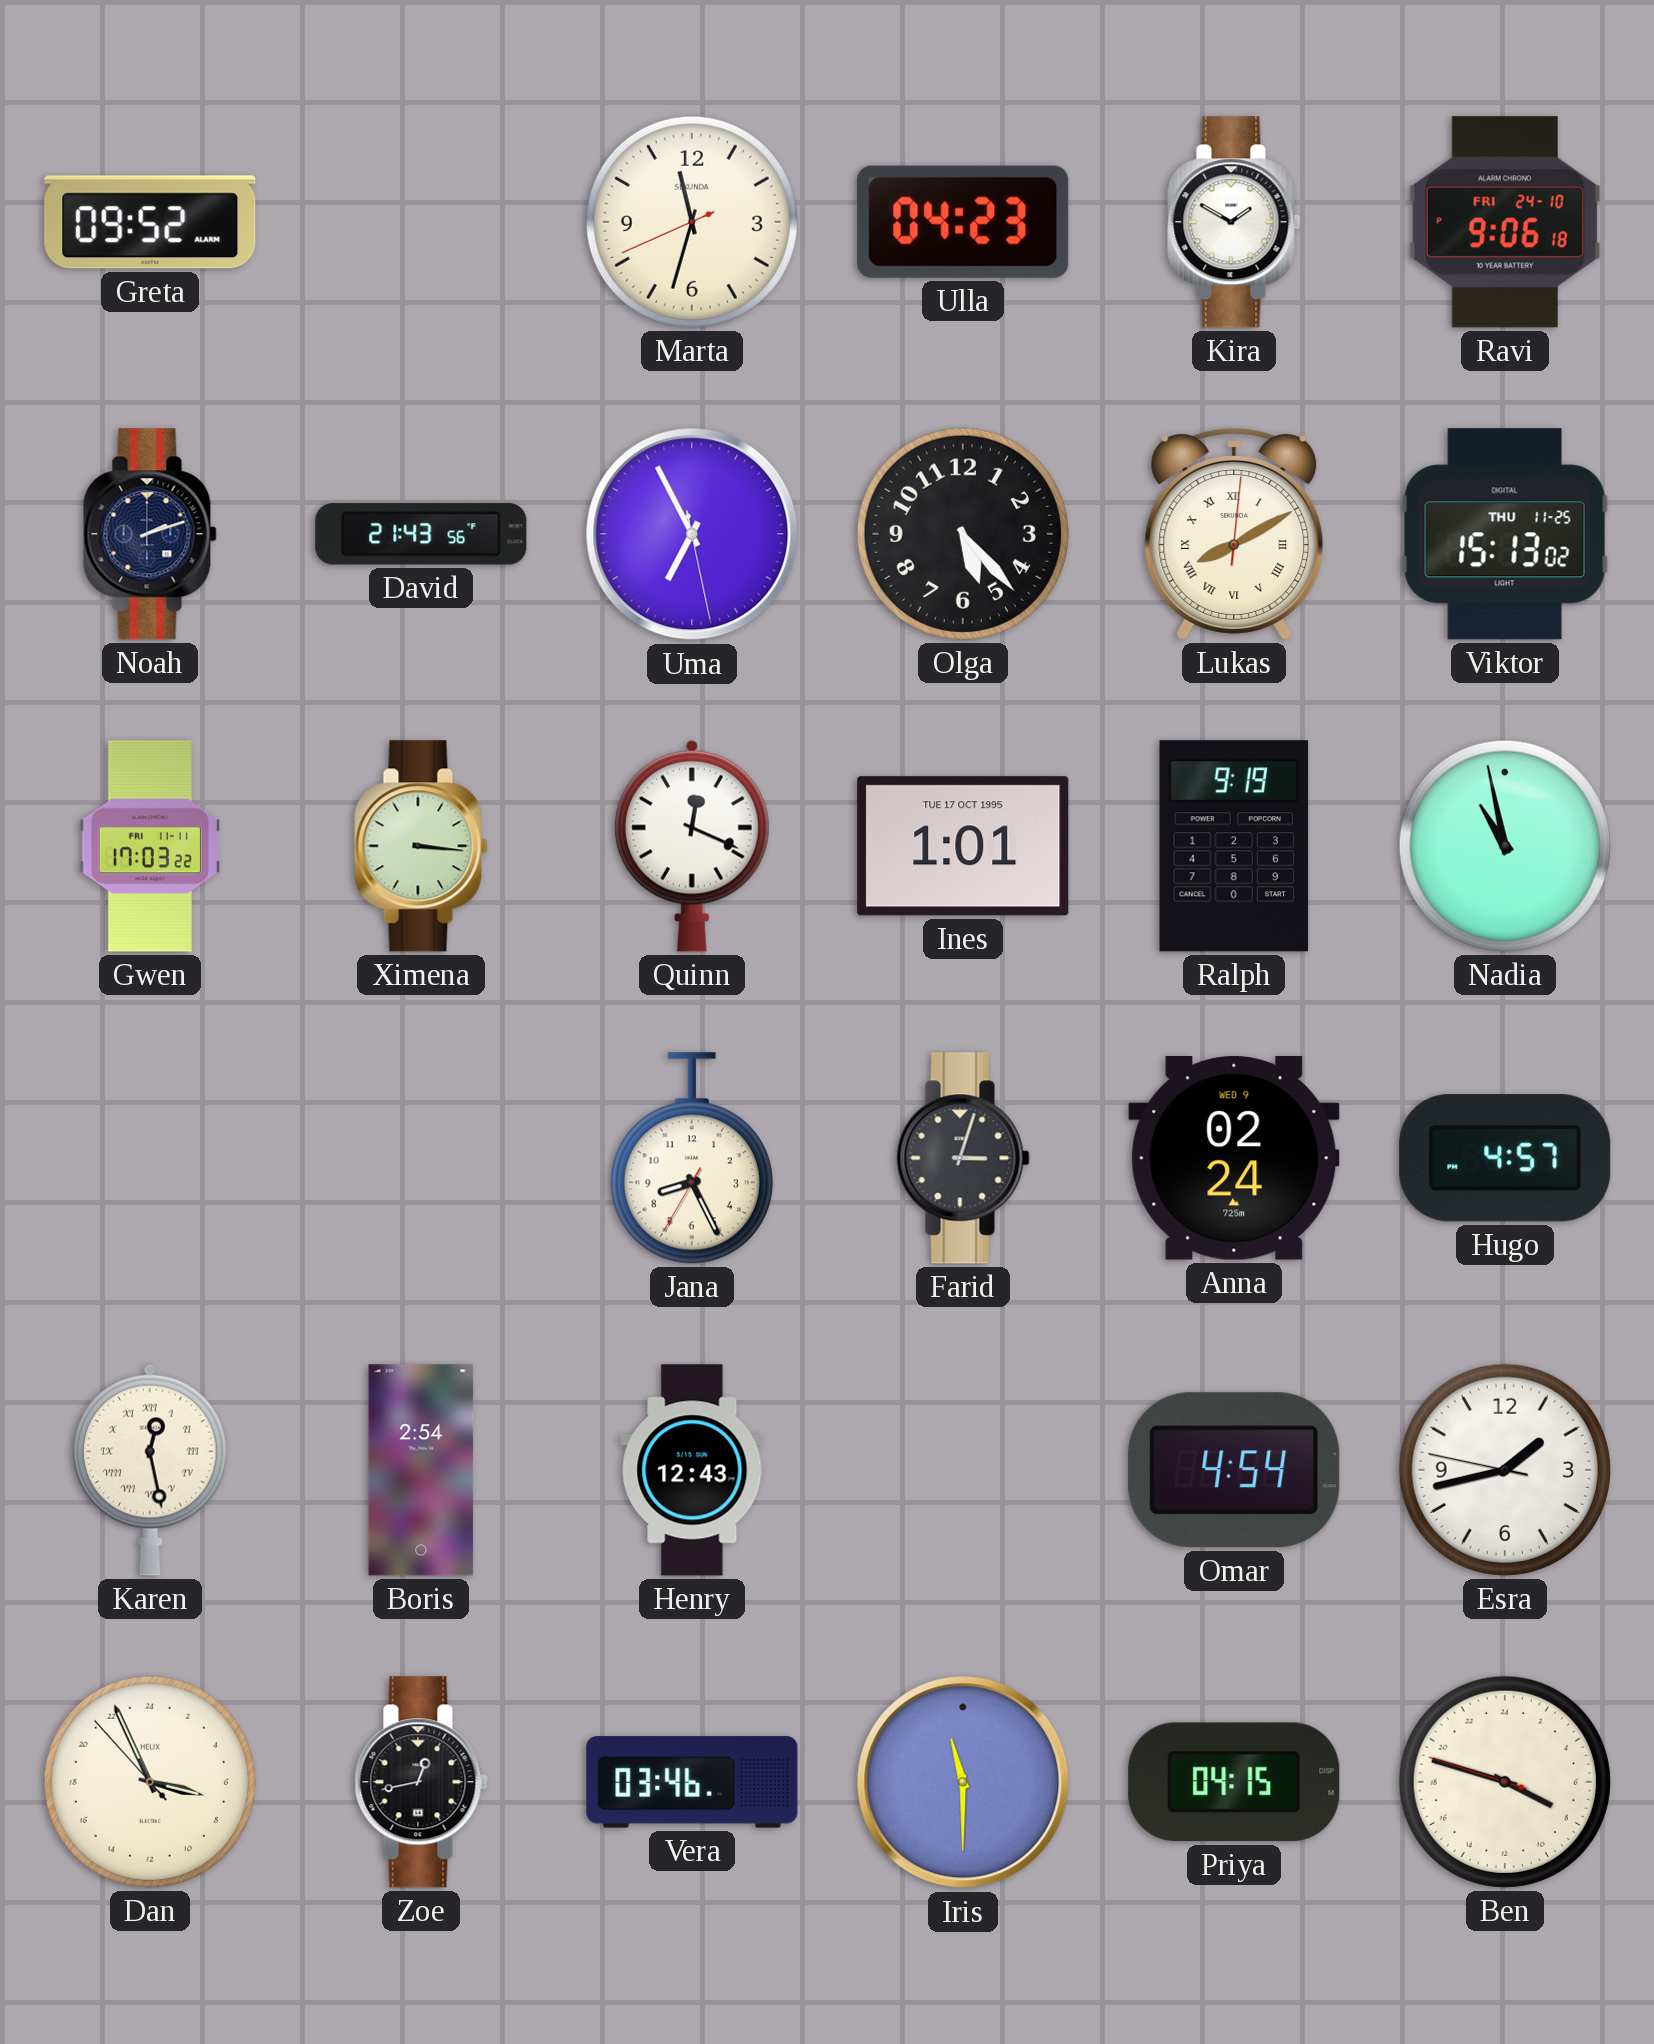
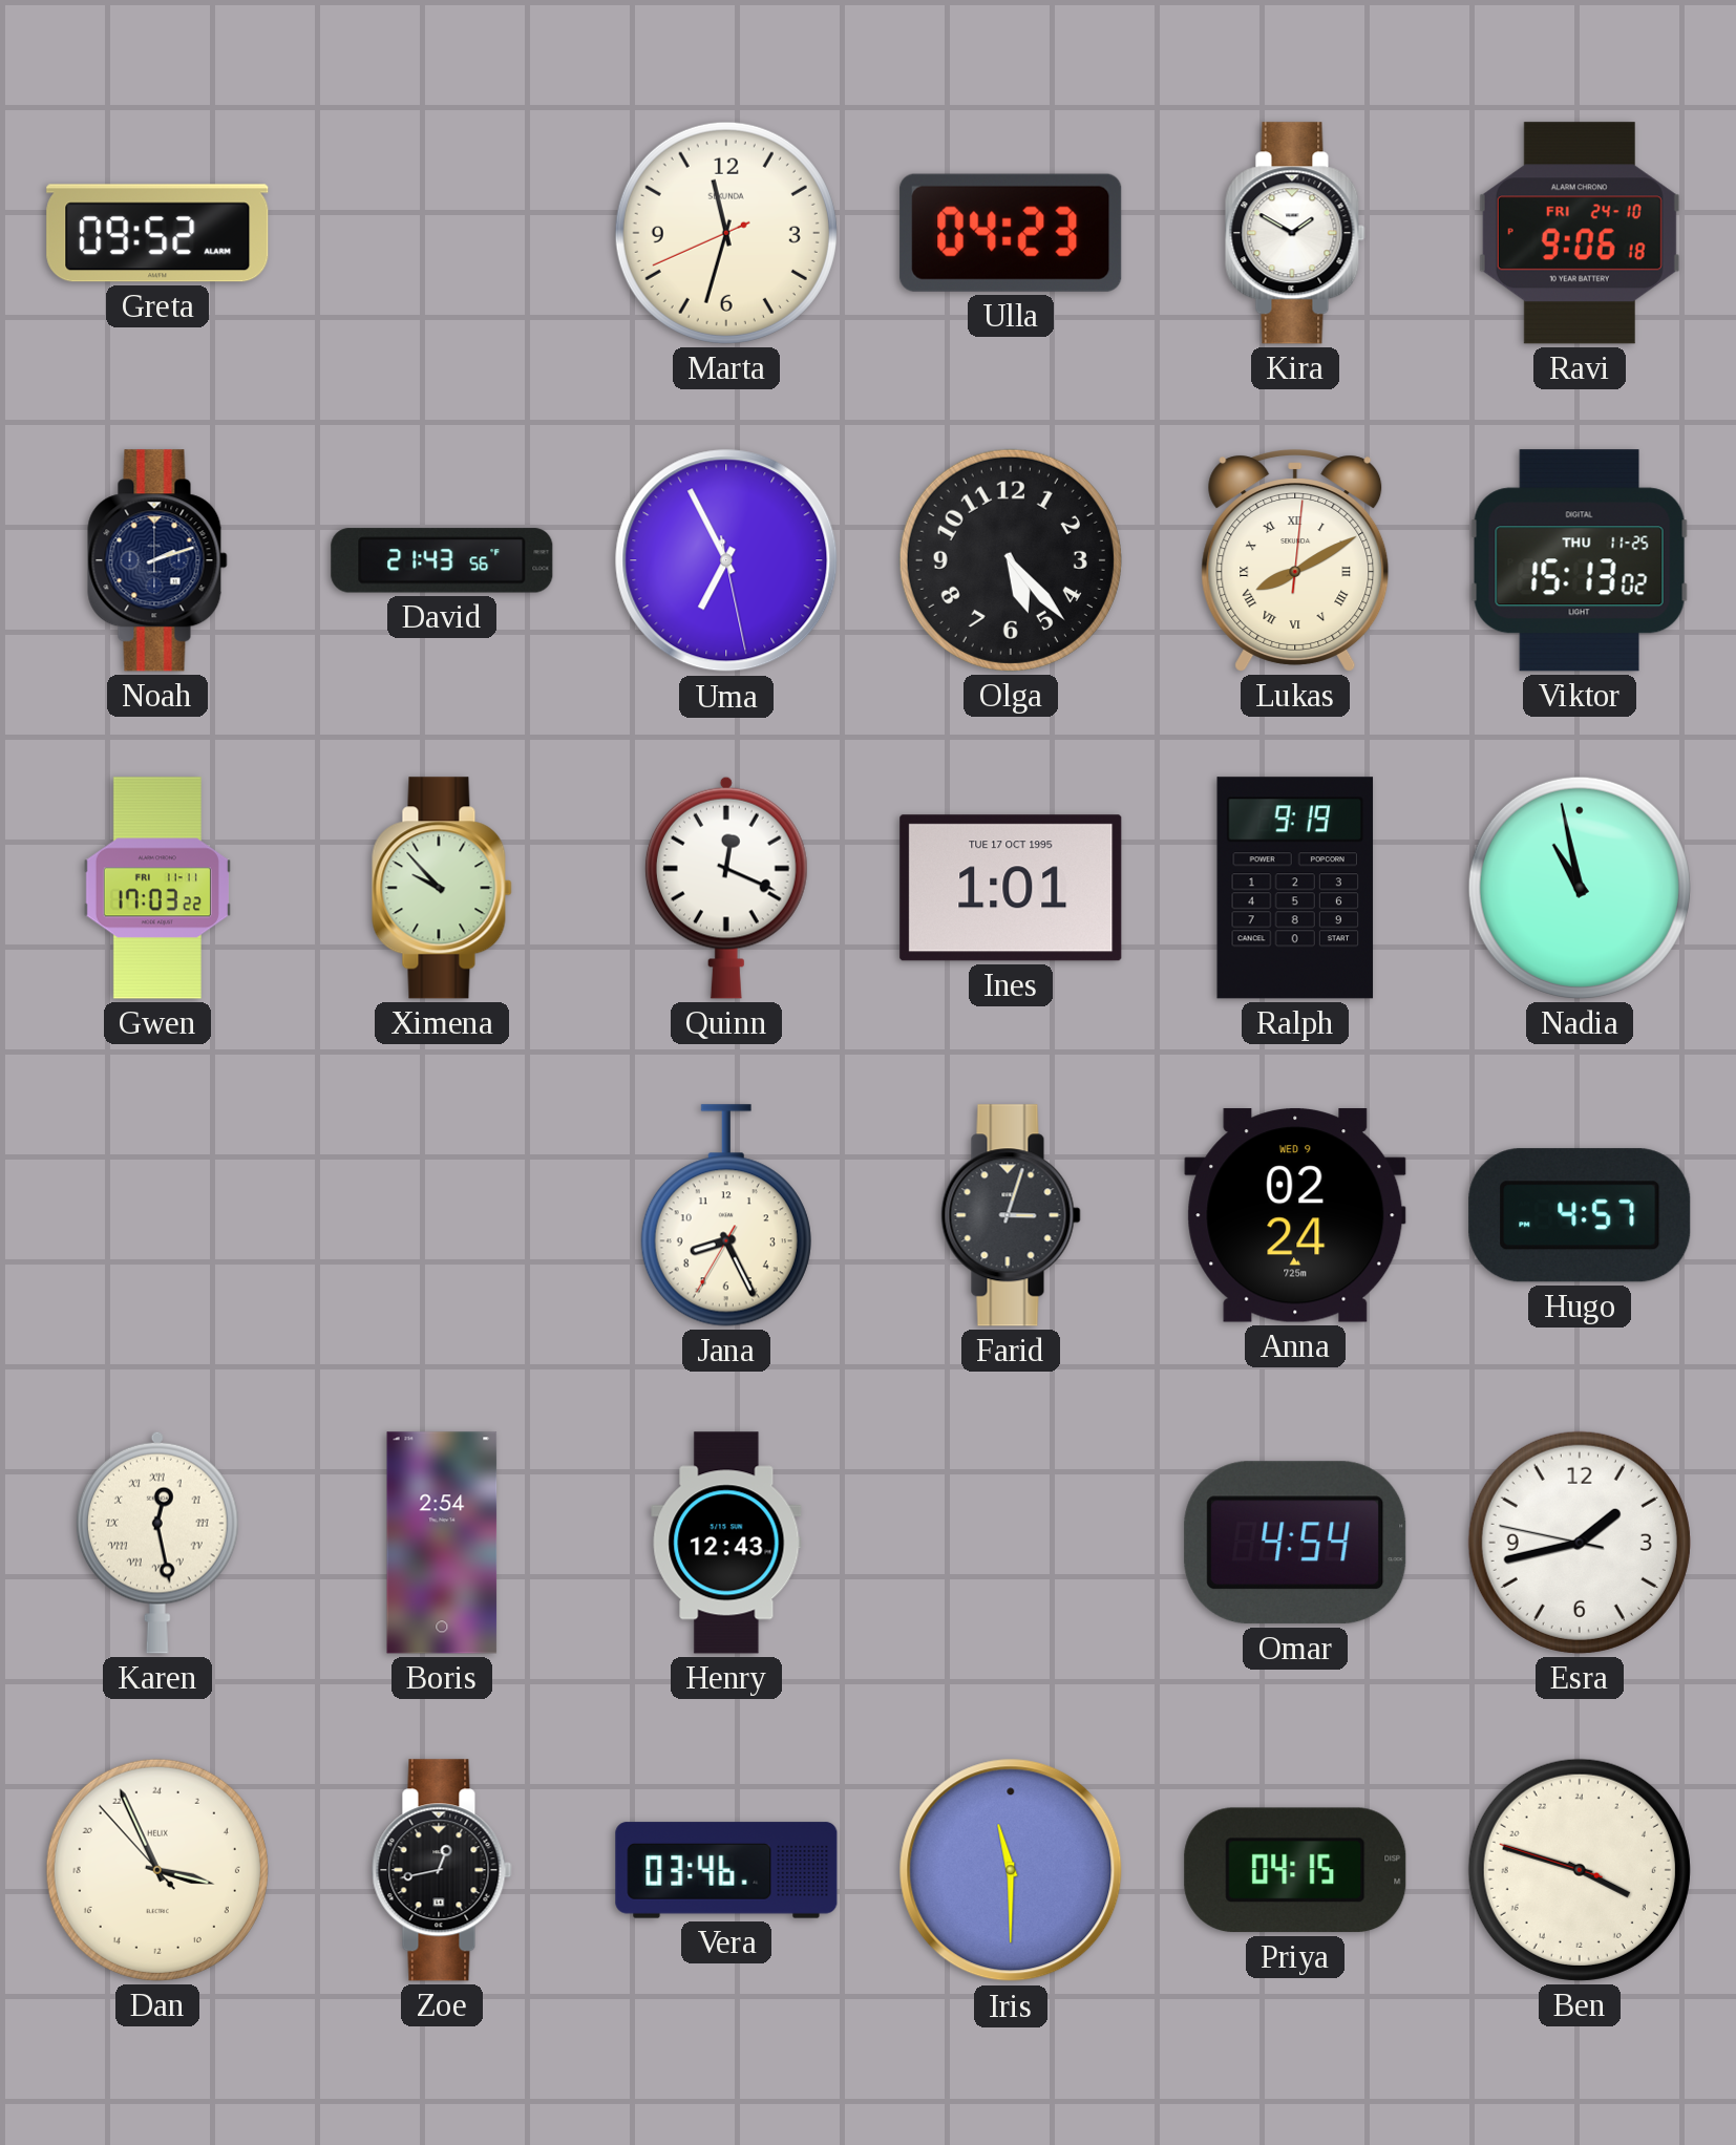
Ximena: 3:16 -> 9:53 (442, 888)
